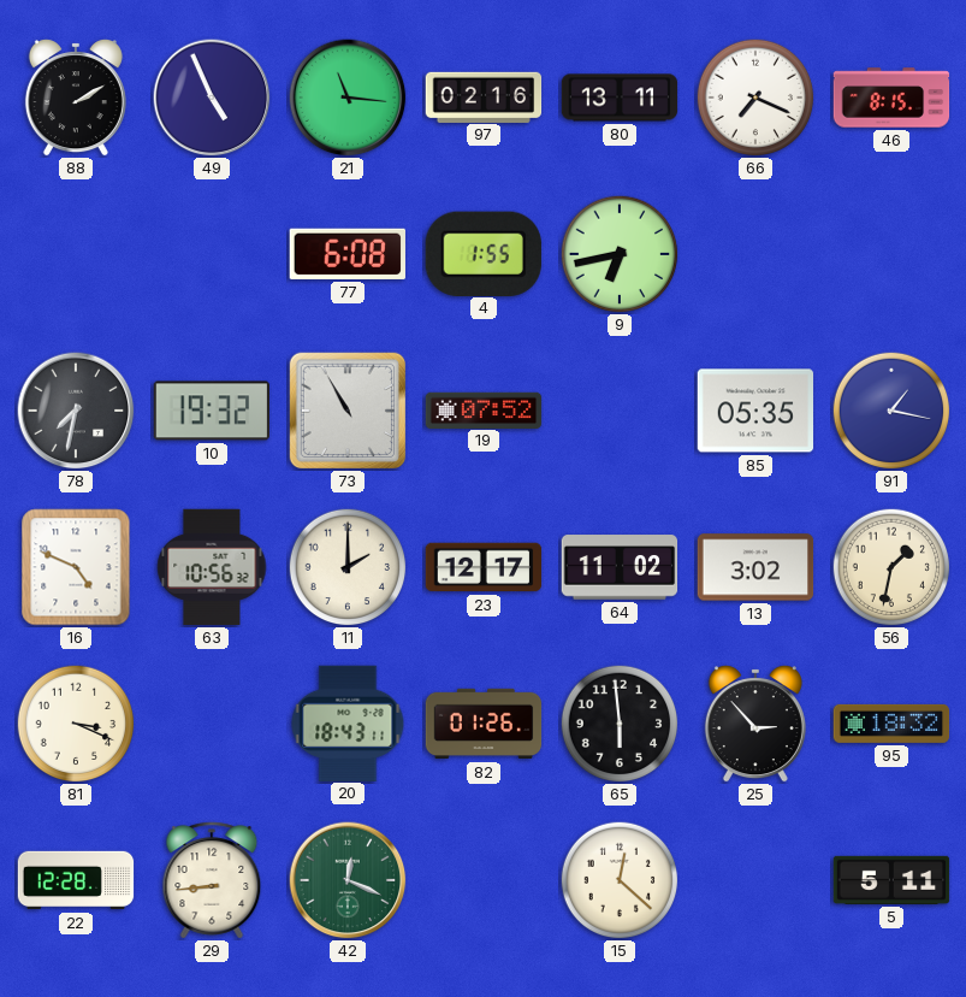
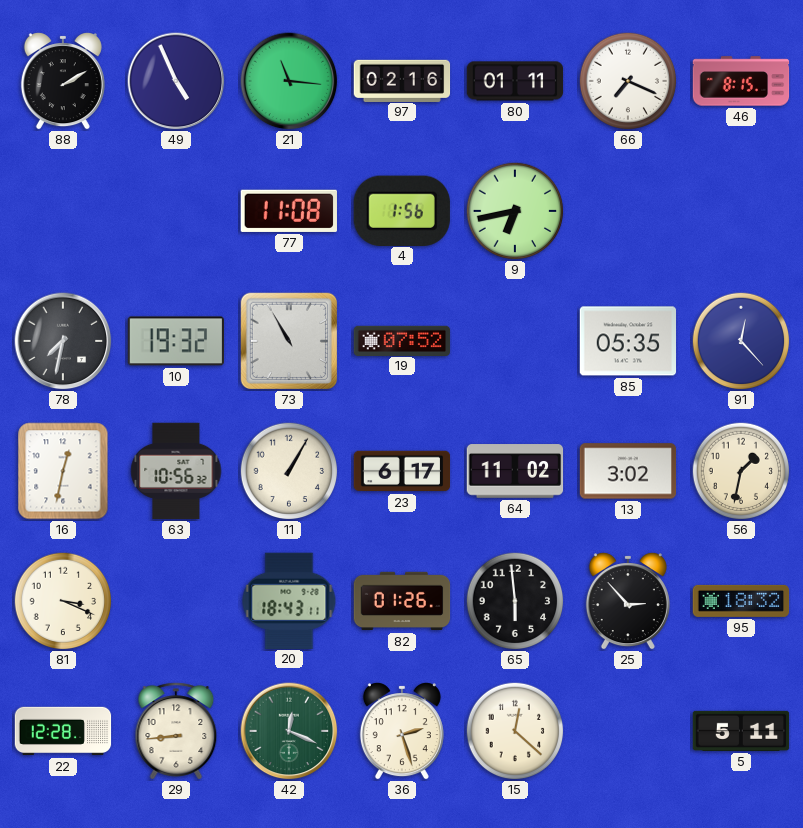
80: 13:11 -> 01:11 (515, 81)
77: 6:08 -> 11:08 (289, 211)
4: 1:55 -> 1:56 (402, 210)
91: 1:17 -> 12:23 (741, 341)
16: 4:49 -> 12:32 (63, 471)
11: 2:00 -> 1:05 (289, 471)
23: 12:17 -> 6:17 (402, 471)
36: none -> 2:27 (402, 731)
